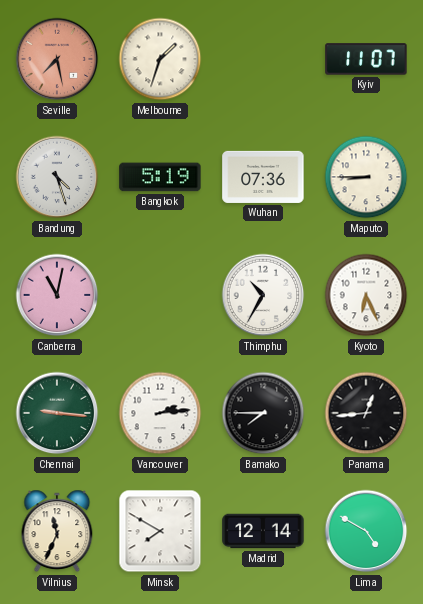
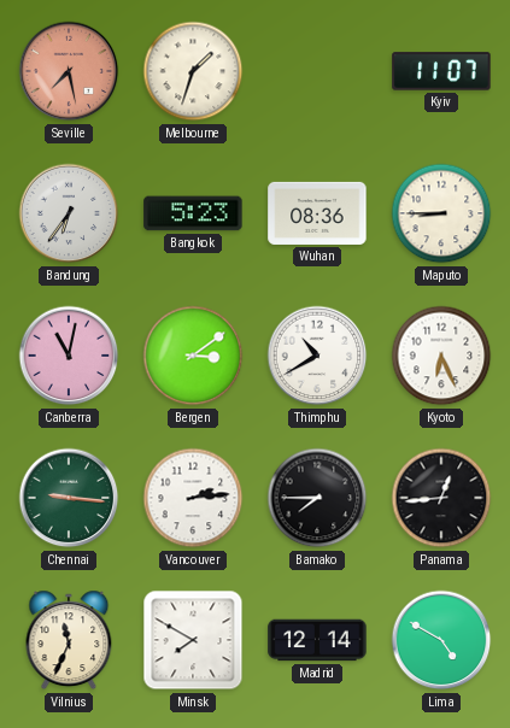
Bandung: 4:27 -> 6:36 (69, 213)
Bangkok: 5:19 -> 5:23 (193, 213)
Wuhan: 07:36 -> 08:36 (317, 213)
Bergen: none -> 3:09 (193, 356)
Thimphu: 10:35 -> 10:40 (317, 356)
